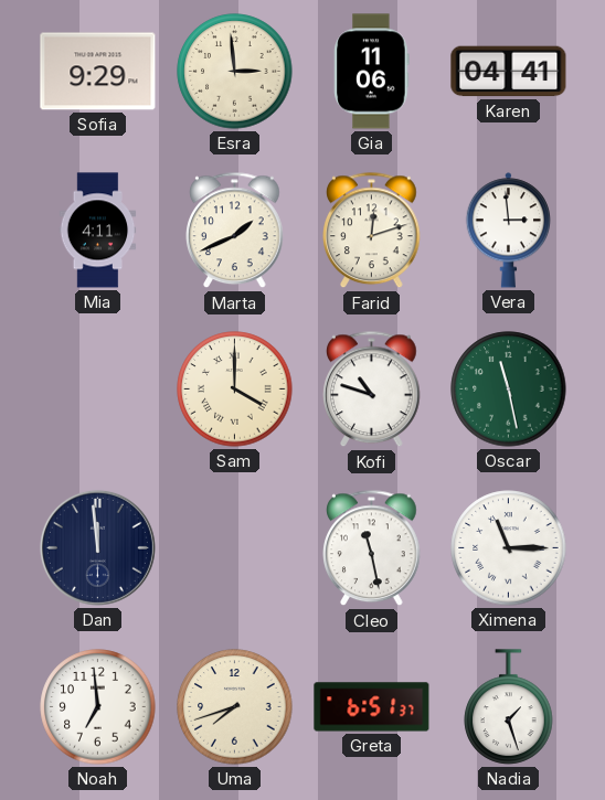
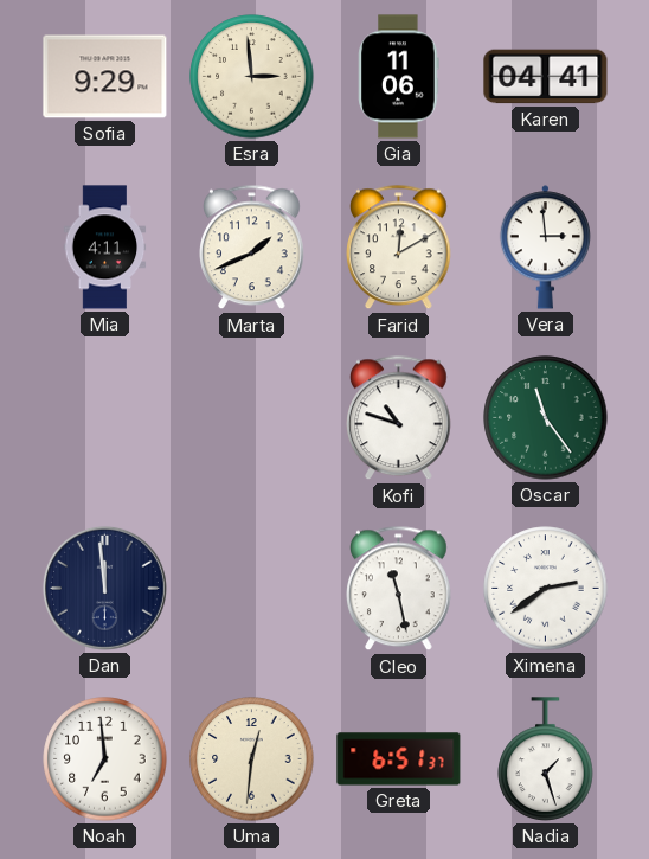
Farid: 12:12 -> 12:10 (399, 248)
Sam: 4:00 -> none (235, 390)
Oscar: 11:28 -> 11:24 (546, 418)
Ximena: 11:15 -> 2:39 (546, 589)
Uma: 7:42 -> 12:31 (252, 759)
